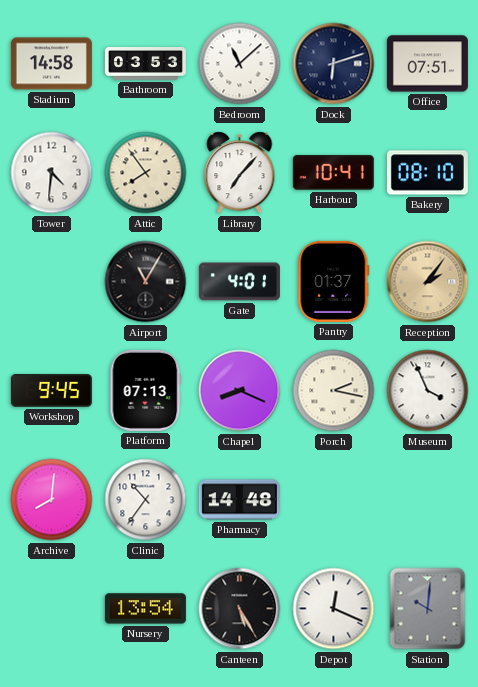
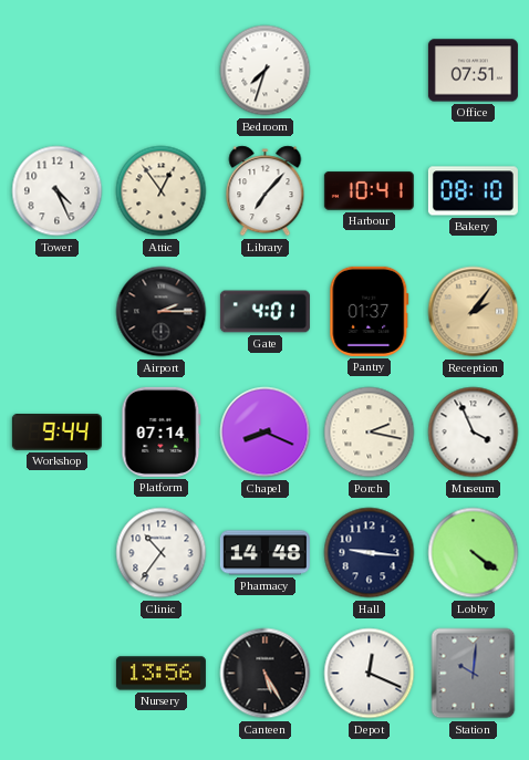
Stadium: 14:58 -> none (51, 64)
Bathroom: 03:53 -> none (145, 64)
Bedroom: 11:08 -> 7:33 (266, 71)
Dock: 6:12 -> none (334, 64)
Tower: 4:31 -> 4:26 (58, 191)
Attic: 7:54 -> 12:54 (162, 191)
Airport: 11:05 -> 2:15 (162, 312)
Workshop: 9:45 -> 9:44 (56, 433)
Platform: 07:13 -> 07:14 (162, 431)
Archive: 8:01 -> none (52, 500)
Hall: none -> 9:16 (370, 553)
Lobby: none -> 4:21 (474, 553)
Nursery: 13:54 -> 13:56 (160, 674)
